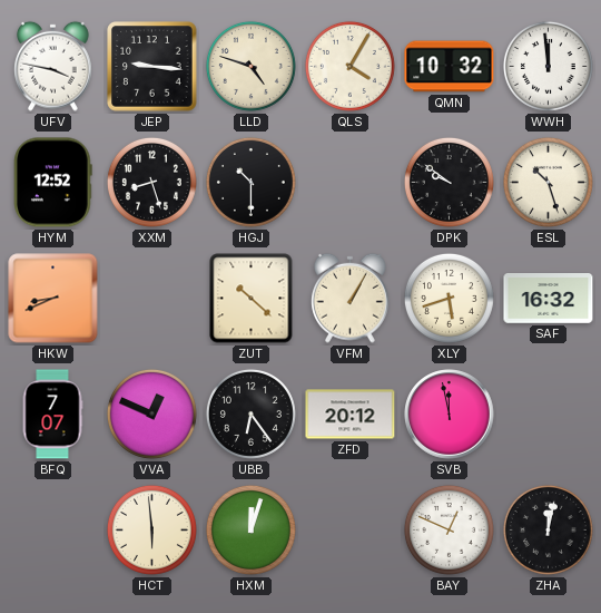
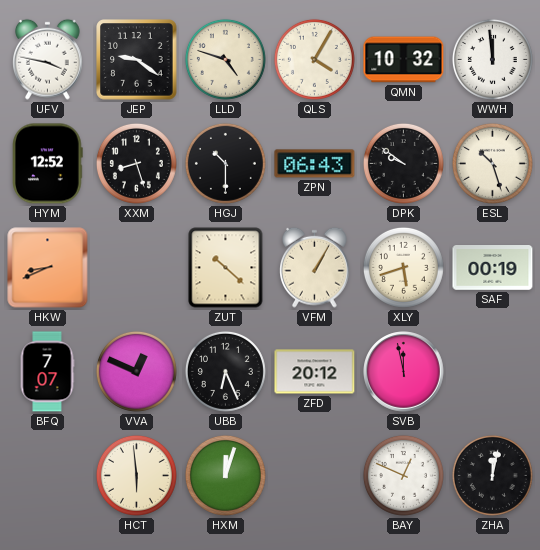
JEP: 9:16 -> 9:21 (137, 60)
ZPN: none -> 06:43 (315, 164)
SAF: 16:32 -> 00:19 (493, 268)
UBB: 6:24 -> 6:26 (225, 371)
